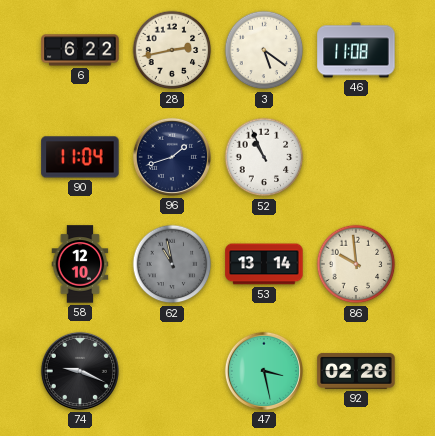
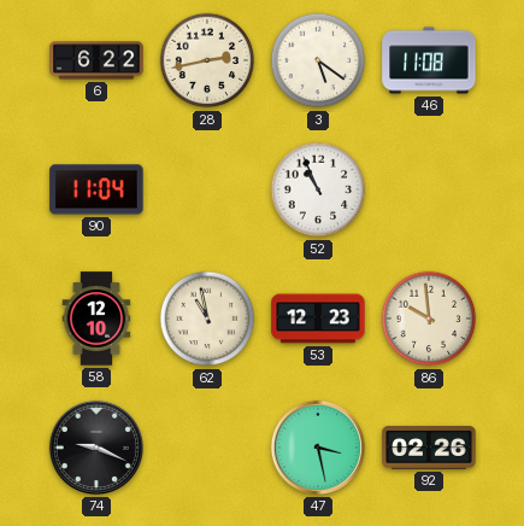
96: 1:42 -> none (172, 157)
62 dial: grey -> cream (207, 318)
53: 13:14 -> 12:23 (318, 318)
